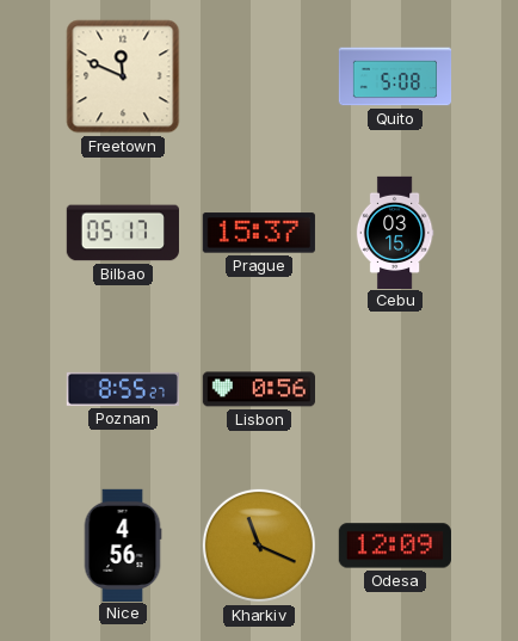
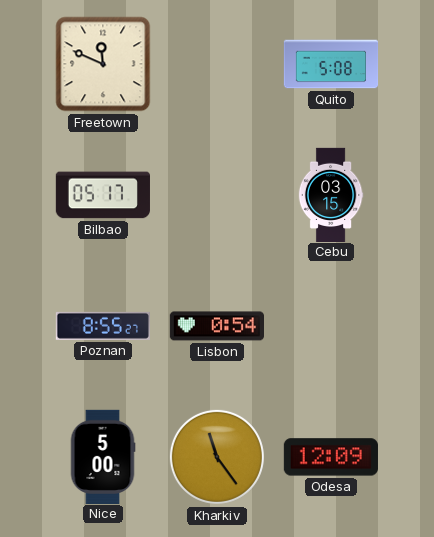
Prague: 15:37 -> none (259, 233)
Lisbon: 0:56 -> 0:54 (216, 326)
Nice: 4:56 -> 5:00 (103, 456)
Kharkiv: 11:19 -> 11:24 (217, 457)
